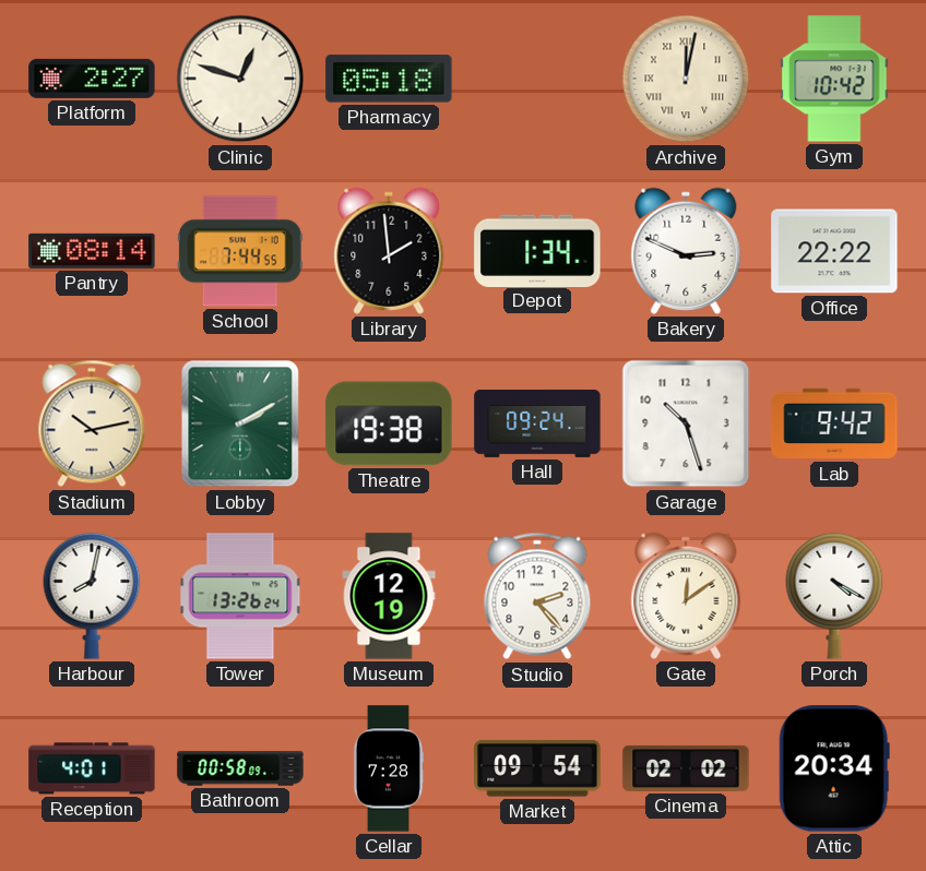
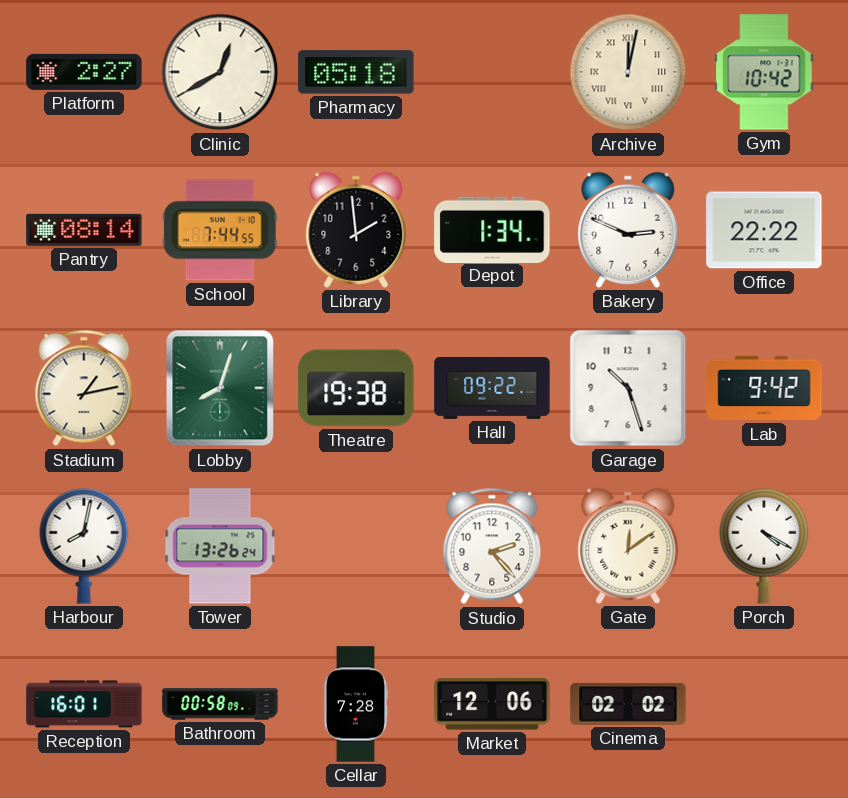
Clinic: 12:48 -> 12:40 (220, 72)
Stadium: 10:13 -> 1:13 (84, 388)
Lobby: 2:10 -> 8:03 (220, 388)
Hall: 09:24 -> 09:22 (492, 388)
Museum: 12:19 -> none (389, 596)
Reception: 4:01 -> 16:01 (84, 704)
Market: 09:54 -> 12:06 (492, 704)
Attic: 20:34 -> none (834, 768)
